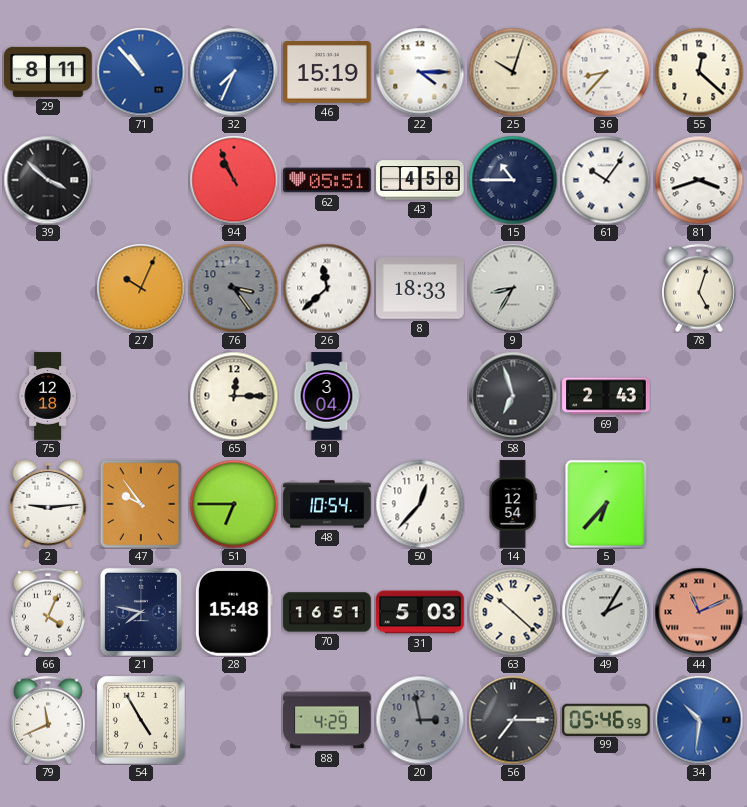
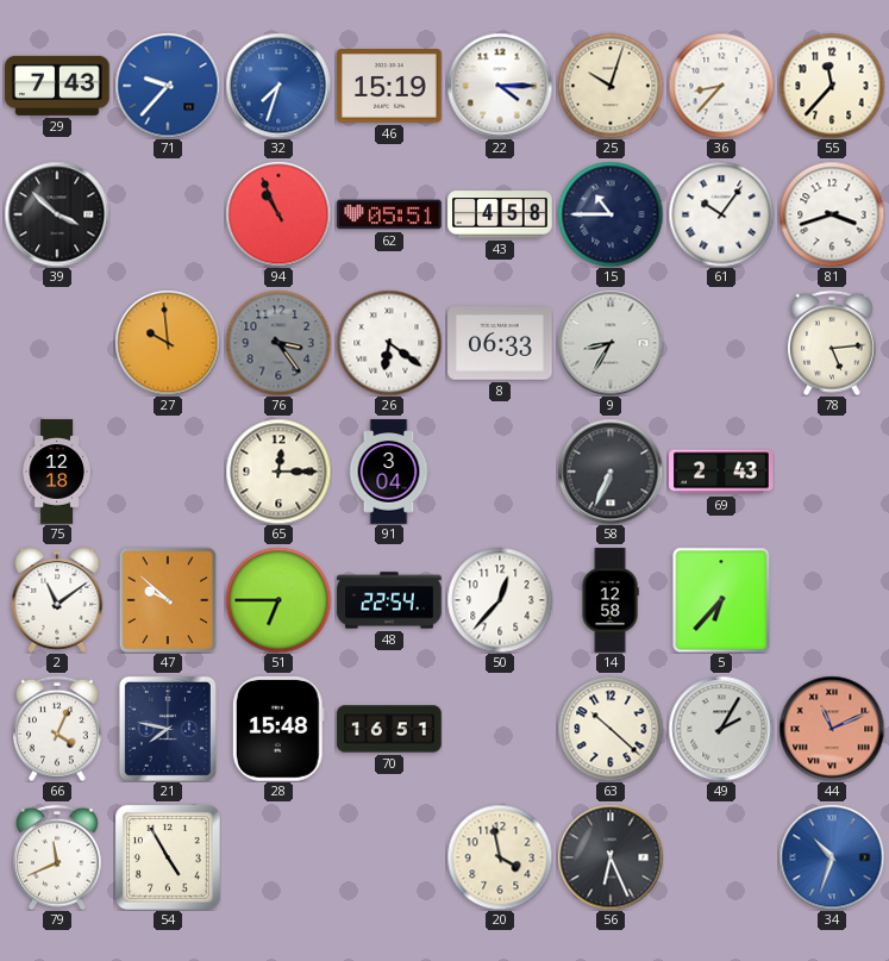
29: 8:11 -> 7:43 (57, 86)
71: 10:53 -> 9:37 (168, 86)
32: 7:34 -> 7:33 (278, 86)
55: 12:22 -> 11:37 (832, 86)
27: 10:04 -> 9:59 (168, 343)
26: 11:38 -> 6:21 (389, 343)
8: 18:33 -> 06:33 (500, 343)
78: 5:03 -> 5:14 (833, 343)
58: 6:57 -> 6:34 (611, 472)
2: 9:14 -> 11:09 (57, 600)
47: 9:54 -> 9:52 (168, 600)
48: 10:54 -> 22:54 (389, 600)
14: 12:54 -> 12:58 (611, 600)
31: 5:03 -> none (420, 612)
88: 4:29 -> none (327, 720)
20: 2:58 -> 3:58 (500, 857)
20 dial: grey -> cream (500, 857)
56: 7:15 -> 6:26 (611, 857)
99: 05:46 -> none (606, 719)
34: 10:31 -> 10:33 (832, 857)
